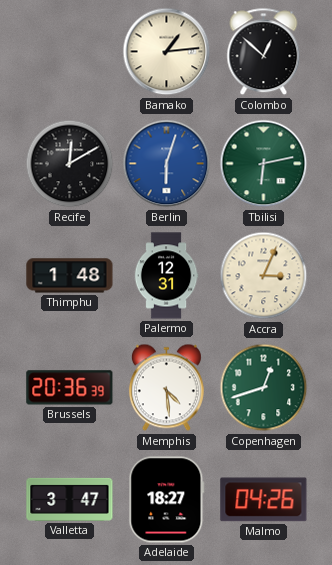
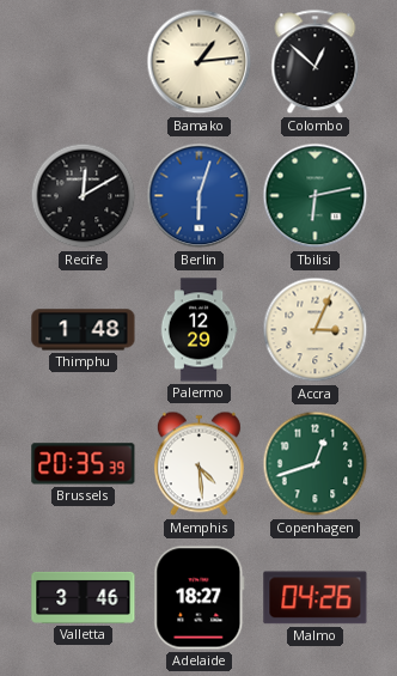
Palermo: 12:31 -> 12:29 (198, 330)
Brussels: 20:36 -> 20:35 (84, 464)
Valletta: 3:47 -> 3:46 (84, 597)
